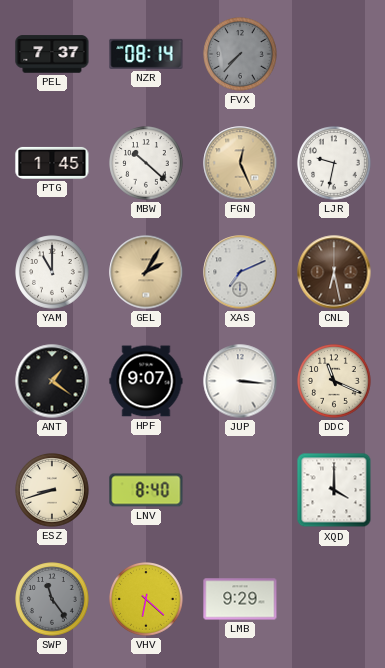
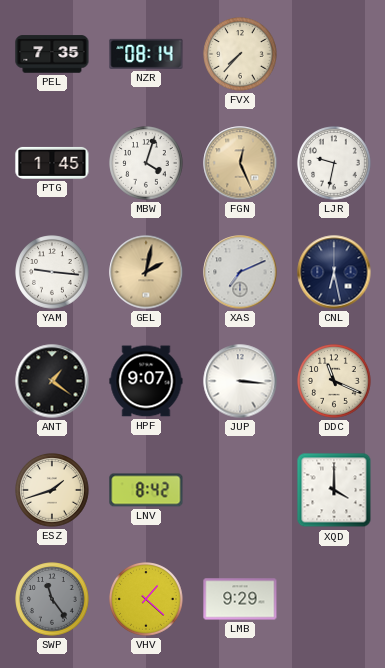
PEL: 7:37 -> 7:35 (52, 54)
FVX dial: grey -> cream (240, 54)
MBW: 10:22 -> 4:03 (146, 163)
YAM: 11:00 -> 9:16 (52, 272)
GEL: 2:05 -> 2:02 (146, 272)
CNL dial: brown -> navy (334, 272)
ESZ: 8:42 -> 1:42 (52, 490)
LNV: 8:40 -> 8:42 (146, 490)
VHV: 6:22 -> 1:22 (146, 599)
